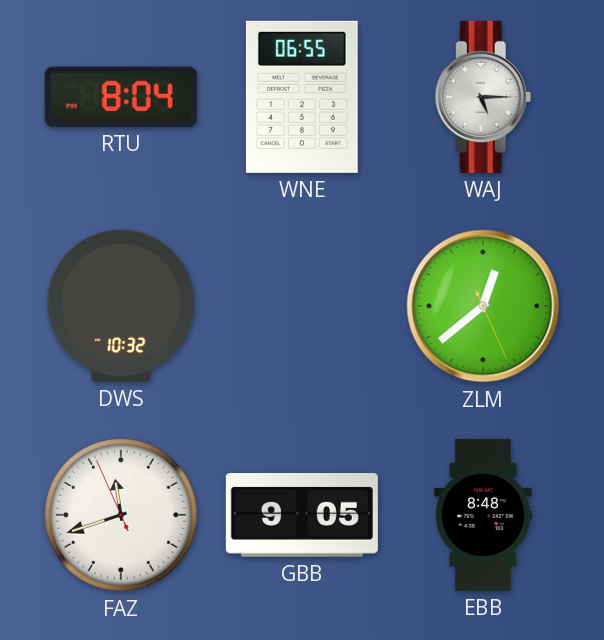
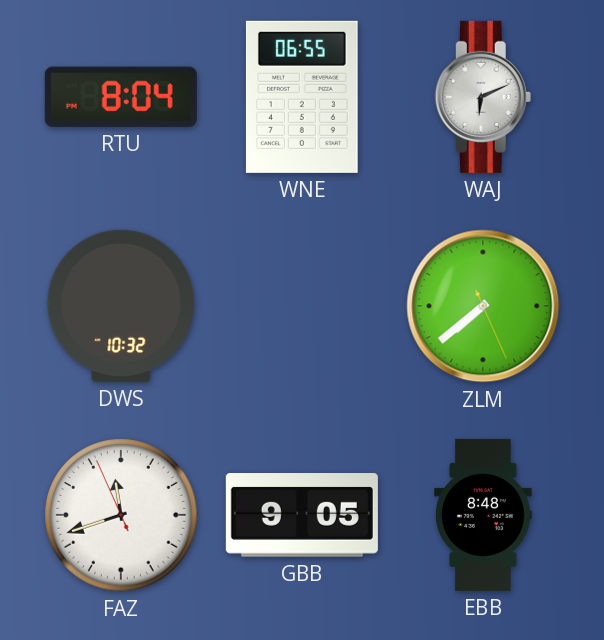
WAJ: 5:15 -> 6:11 (483, 97)
ZLM: 12:38 -> 7:38 (483, 306)
